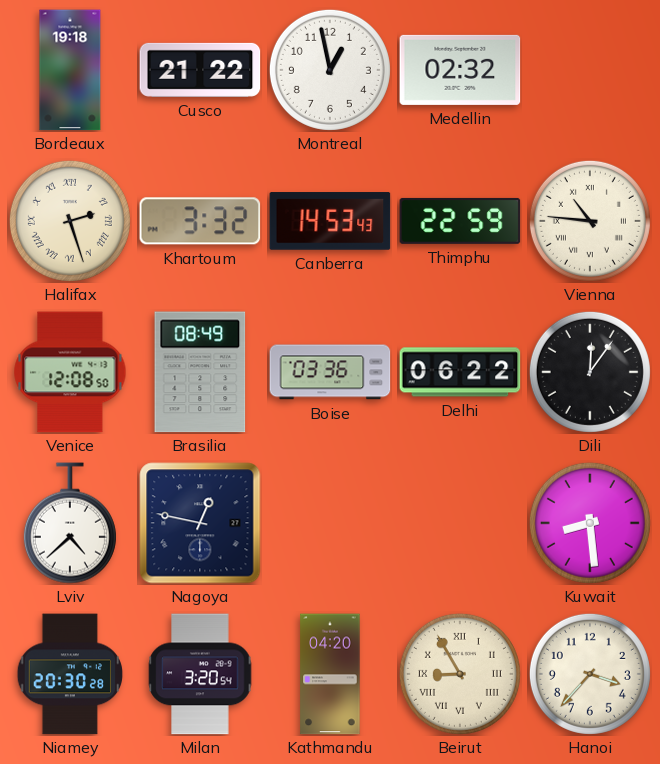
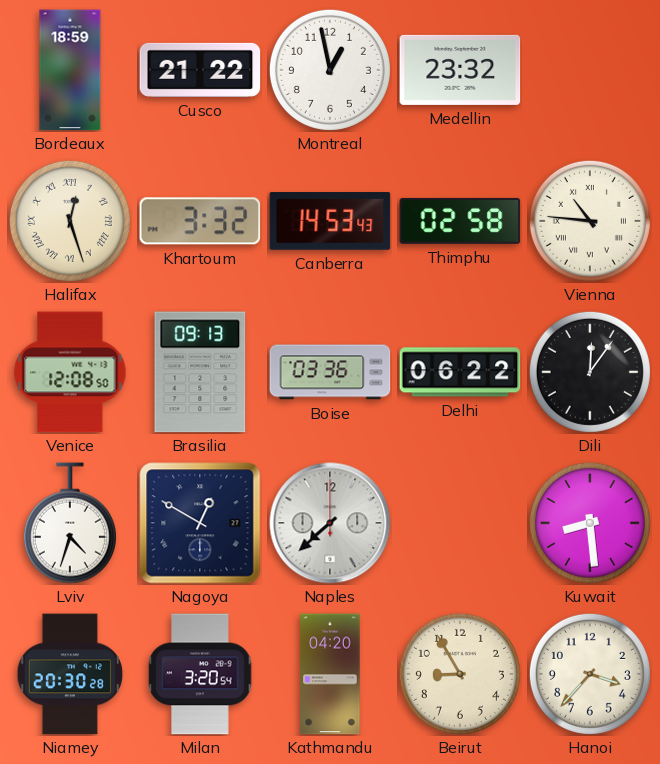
Bordeaux: 19:18 -> 18:59 (70, 70)
Medellin: 02:32 -> 23:32 (460, 70)
Halifax: 2:27 -> 12:27 (70, 221)
Thimphu: 22:59 -> 02:58 (460, 221)
Brasilia: 08:49 -> 09:13 (200, 372)
Lviv: 4:38 -> 4:33 (70, 523)
Nagoya: 12:47 -> 12:50 (200, 523)
Naples: none -> 7:38 (330, 523)
Beirut numerals: Roman -> Arabic (460, 674)
